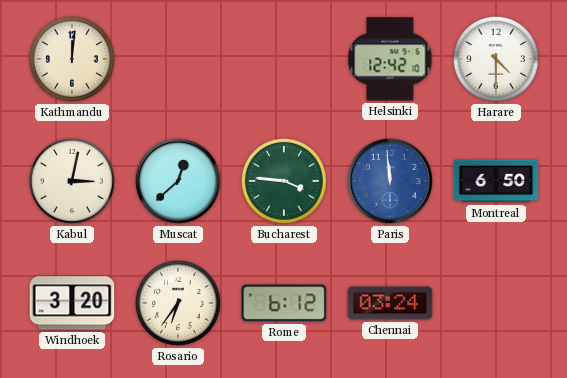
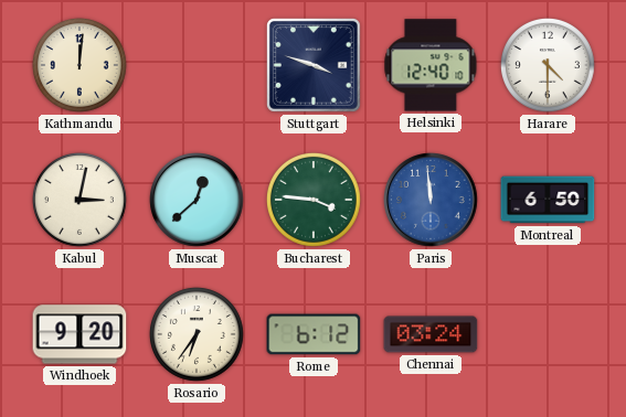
Stuttgart: none -> 3:48 (314, 65)
Helsinki: 12:42 -> 12:40 (431, 65)
Windhoek: 3:20 -> 9:20 (79, 334)
